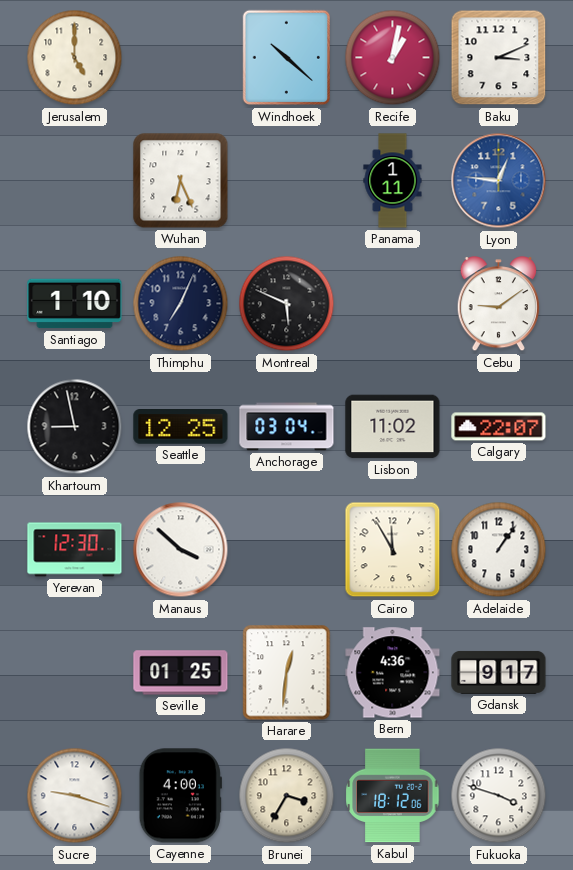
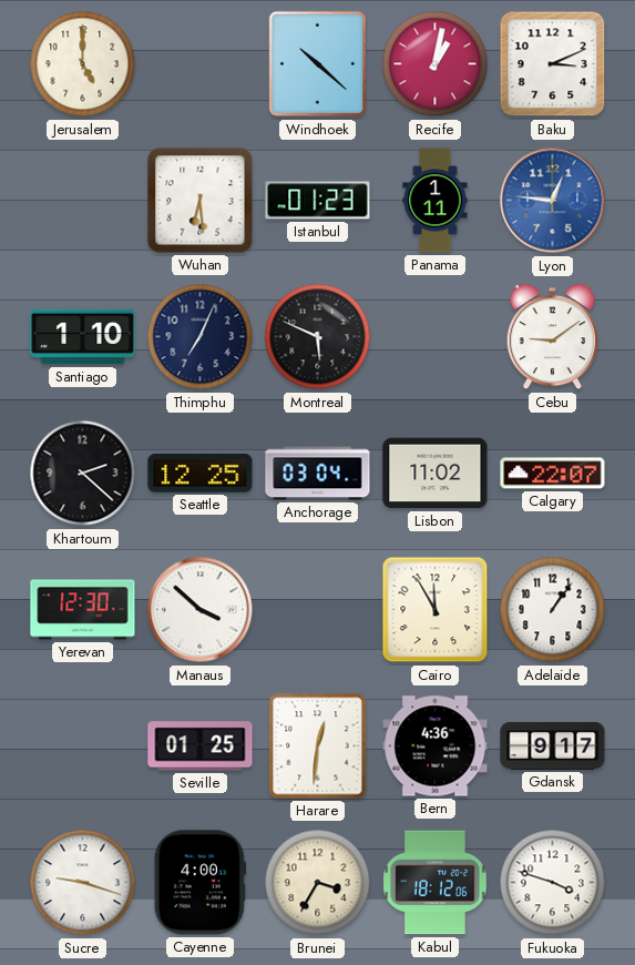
Wuhan: 6:26 -> 6:29 (201, 201)
Istanbul: none -> 01:23 (318, 201)
Khartoum: 8:58 -> 2:22 (83, 474)
